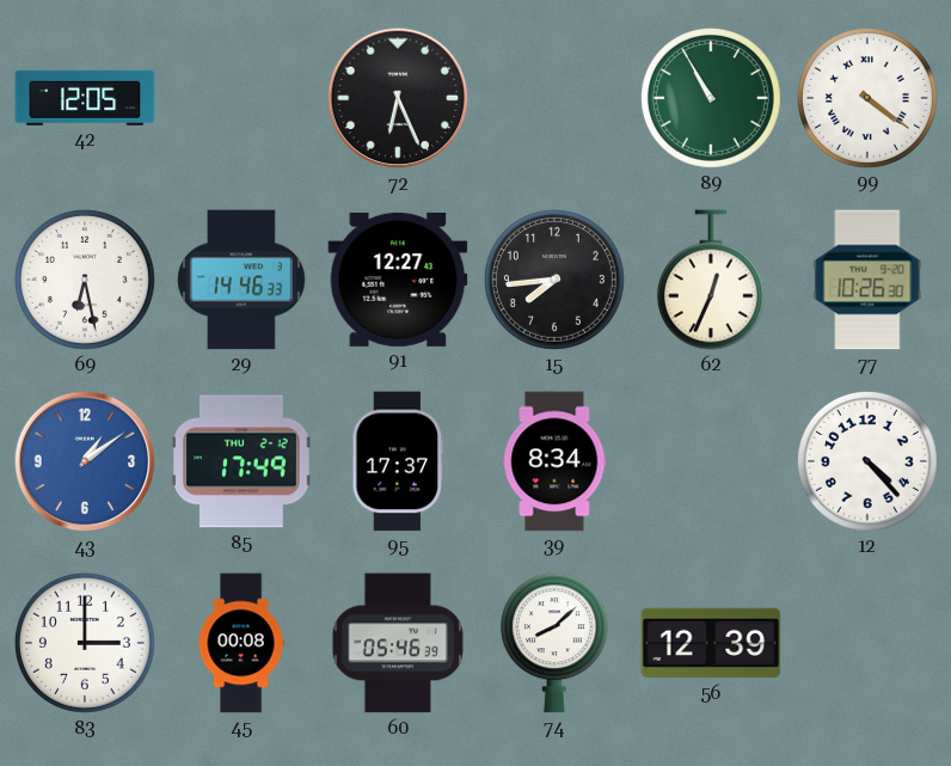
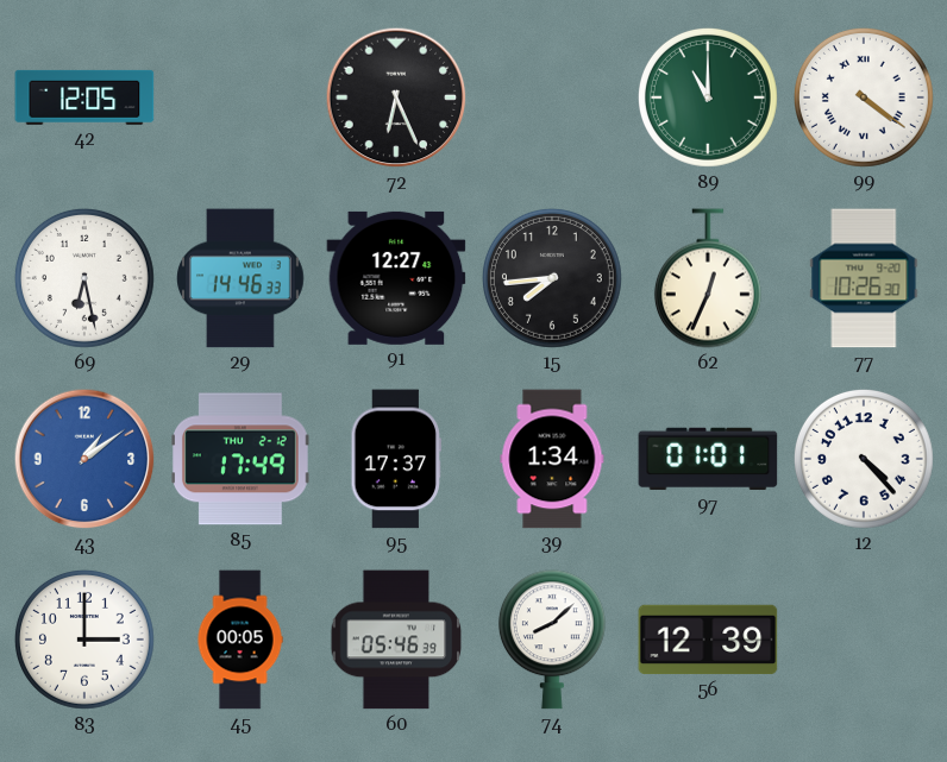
89: 10:55 -> 11:00 (708, 97)
39: 8:34 -> 1:34 (552, 459)
97: none -> 01:01 (708, 459)
45: 00:08 -> 00:05 (240, 640)
